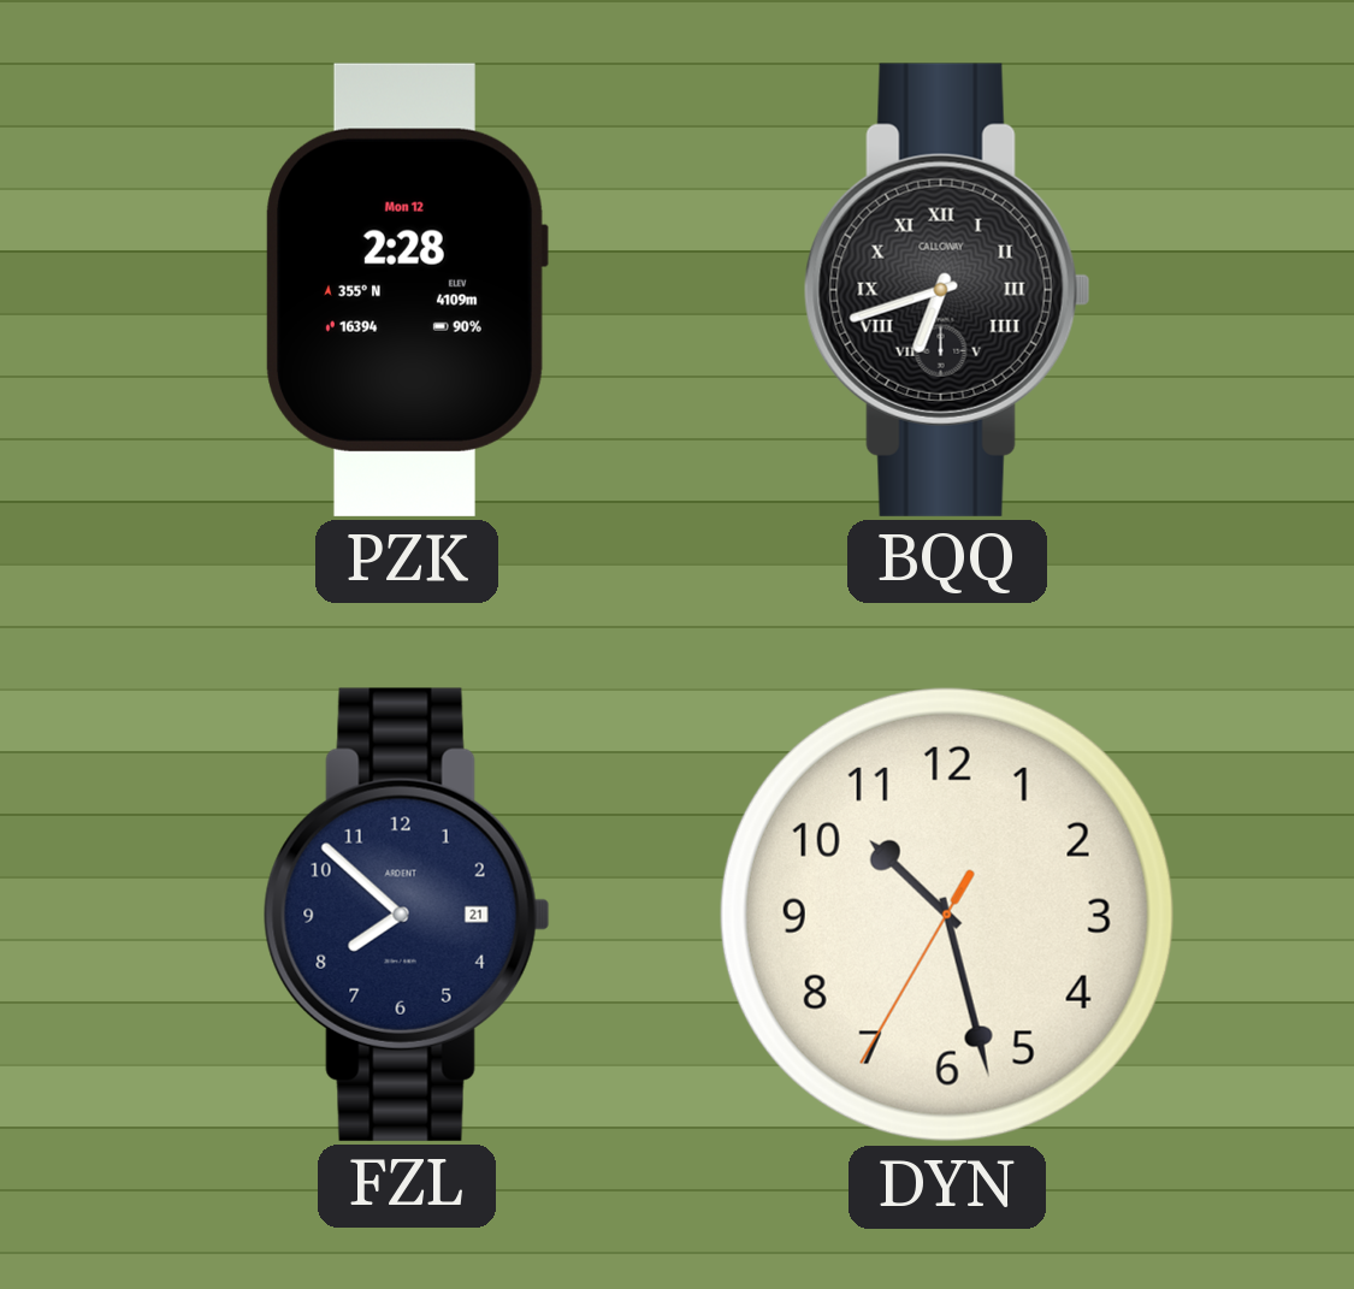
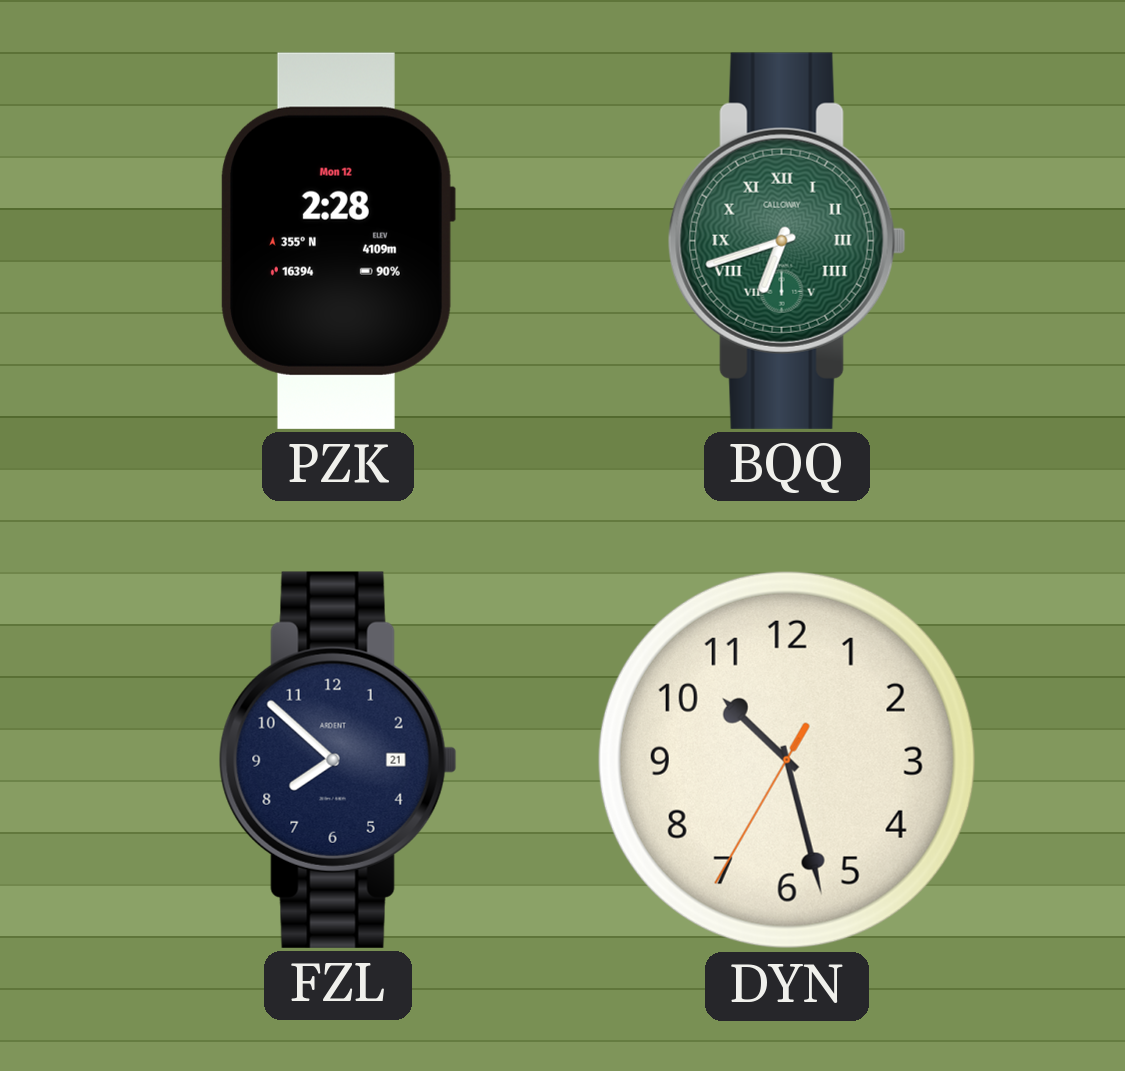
BQQ dial: black -> green (787, 241)
